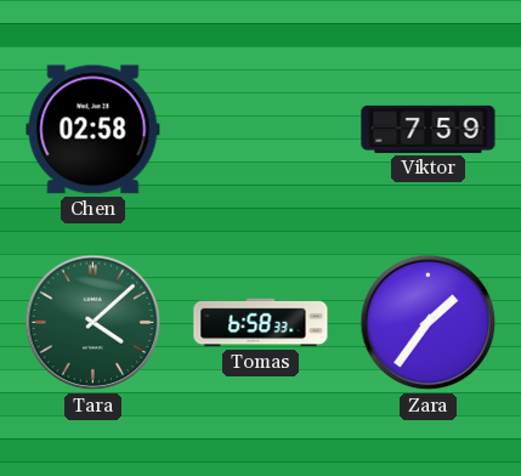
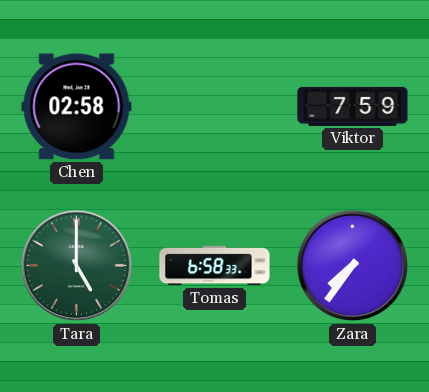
Tara: 4:08 -> 5:00 (77, 266)
Zara: 1:36 -> 7:36 (353, 266)
